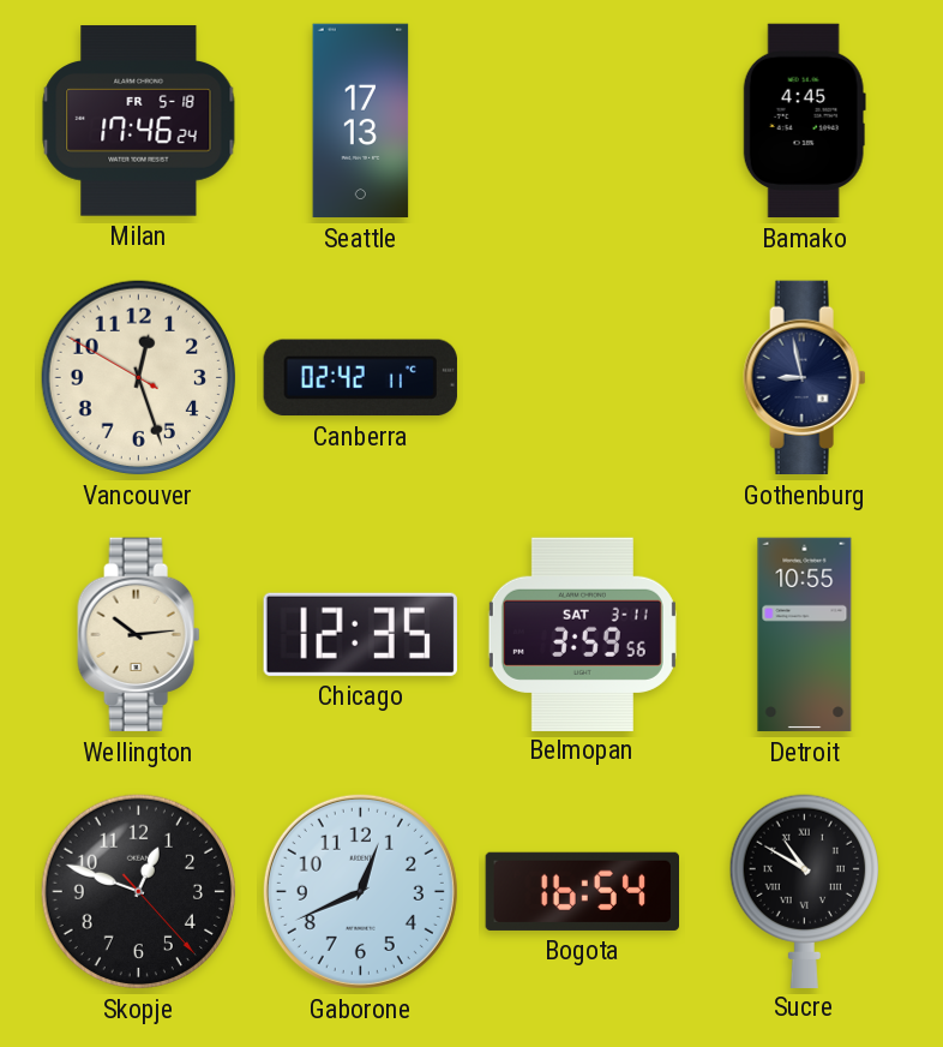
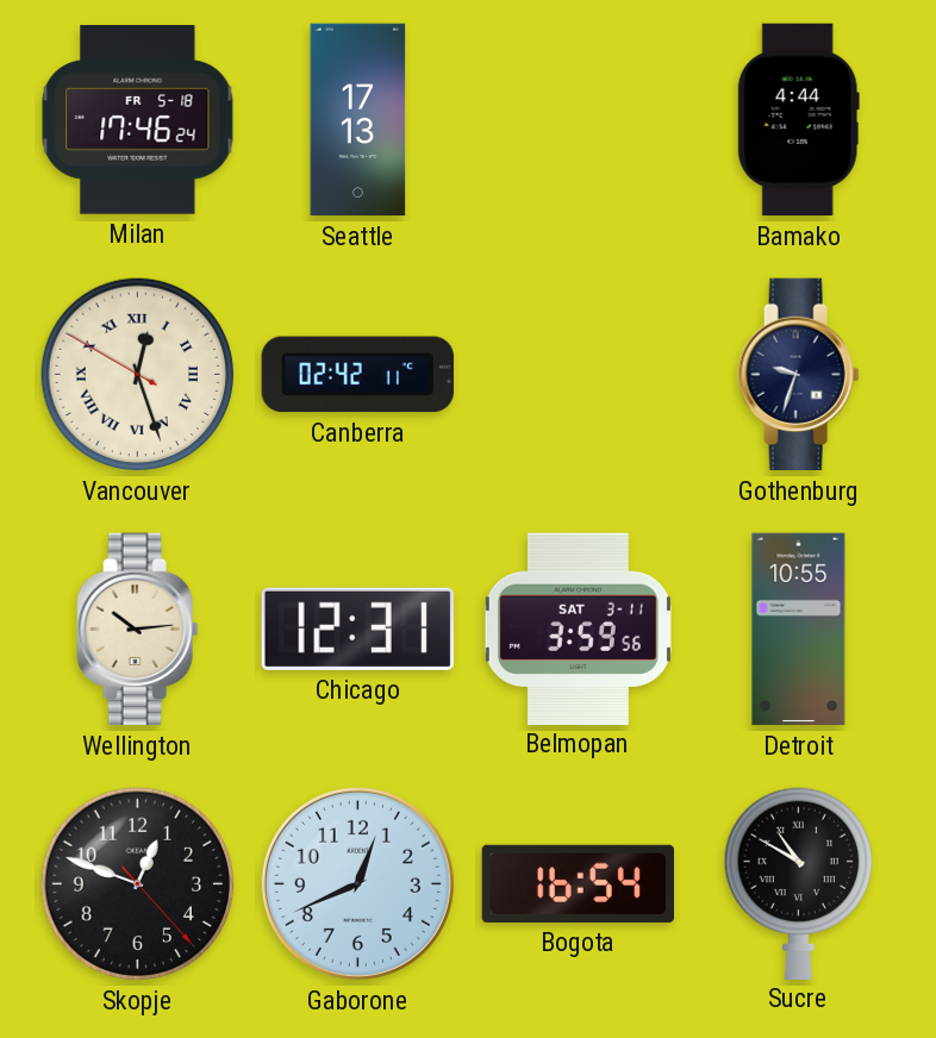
Bamako: 4:45 -> 4:44 (798, 120)
Vancouver numerals: Arabic -> Roman (138, 375)
Gothenburg: 8:58 -> 9:33 (799, 375)
Chicago: 12:35 -> 12:31 (357, 629)
